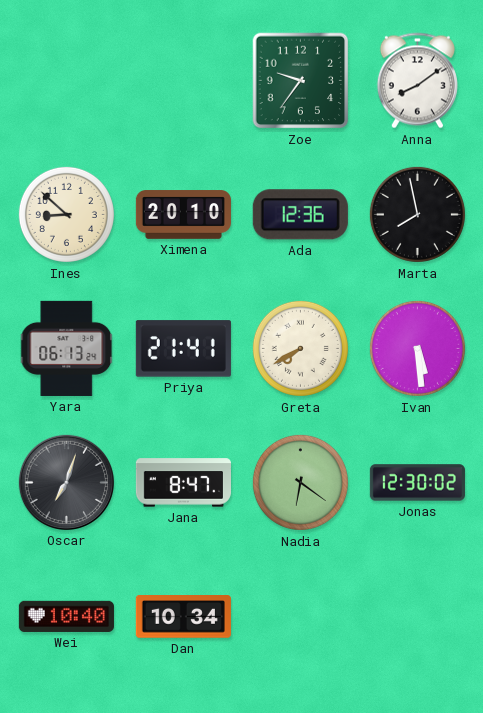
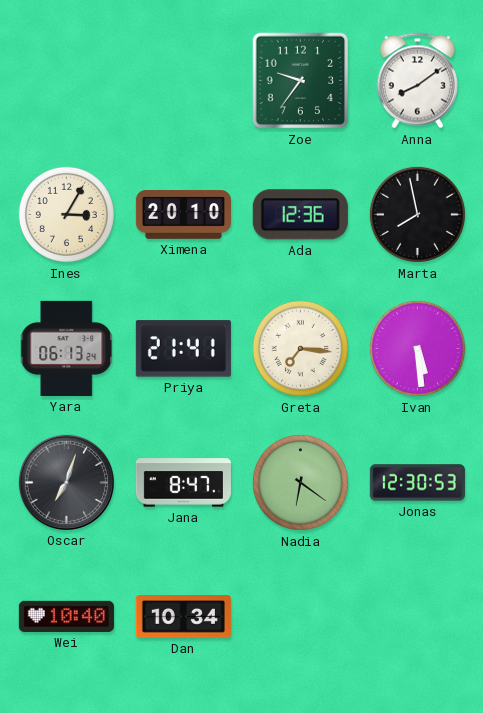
Ines: 8:52 -> 3:05 (66, 214)
Greta: 7:40 -> 7:16 (300, 348)
Jonas: 12:30:02 -> 12:30:53 (417, 483)
